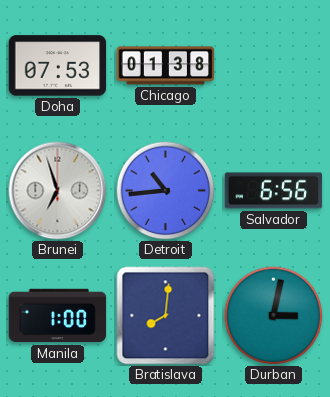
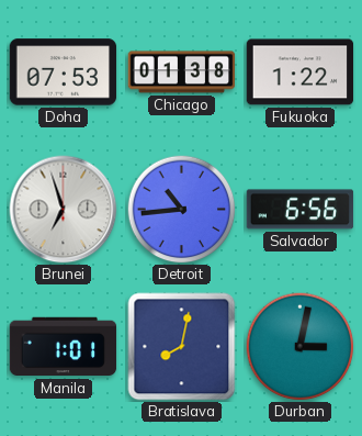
Fukuoka: none -> 1:22 (301, 72)
Manila: 1:00 -> 1:01 (64, 347)
Bratislava: 8:01 -> 8:02 (182, 347)
